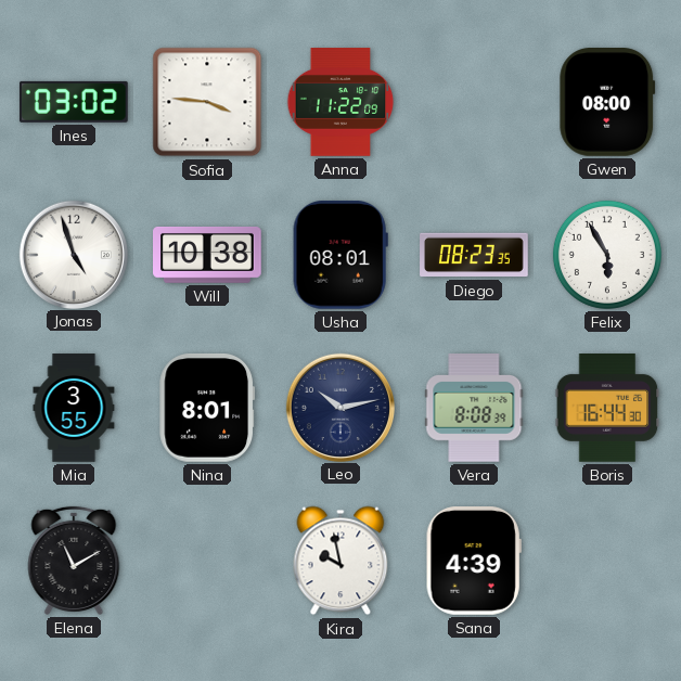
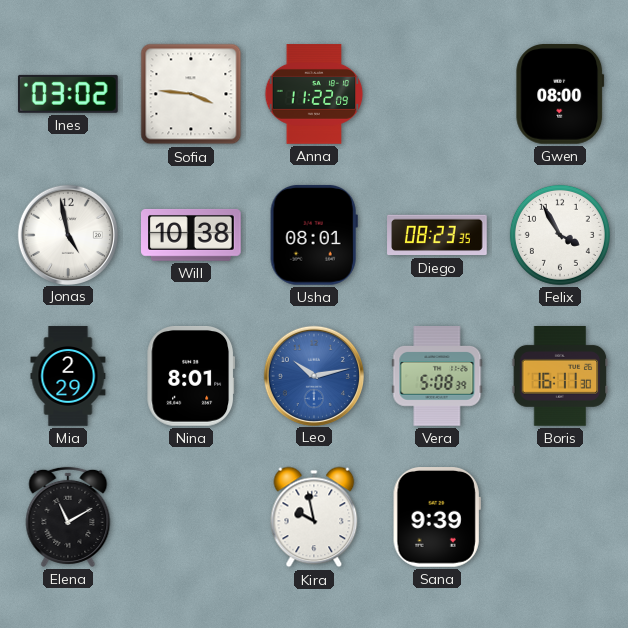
Jonas: 4:57 -> 4:58 (67, 234)
Felix: 5:55 -> 3:55 (560, 235)
Mia: 3:55 -> 2:29 (68, 376)
Leo dial: navy -> blue (313, 375)
Vera: 8:08 -> 5:08 (437, 377)
Boris: 16:44 -> 16:11 (560, 377)
Sana: 4:39 -> 9:39 (437, 518)
